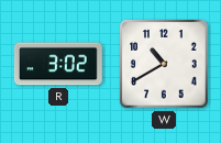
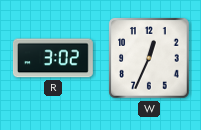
W: 10:40 -> 12:34 (149, 58)
